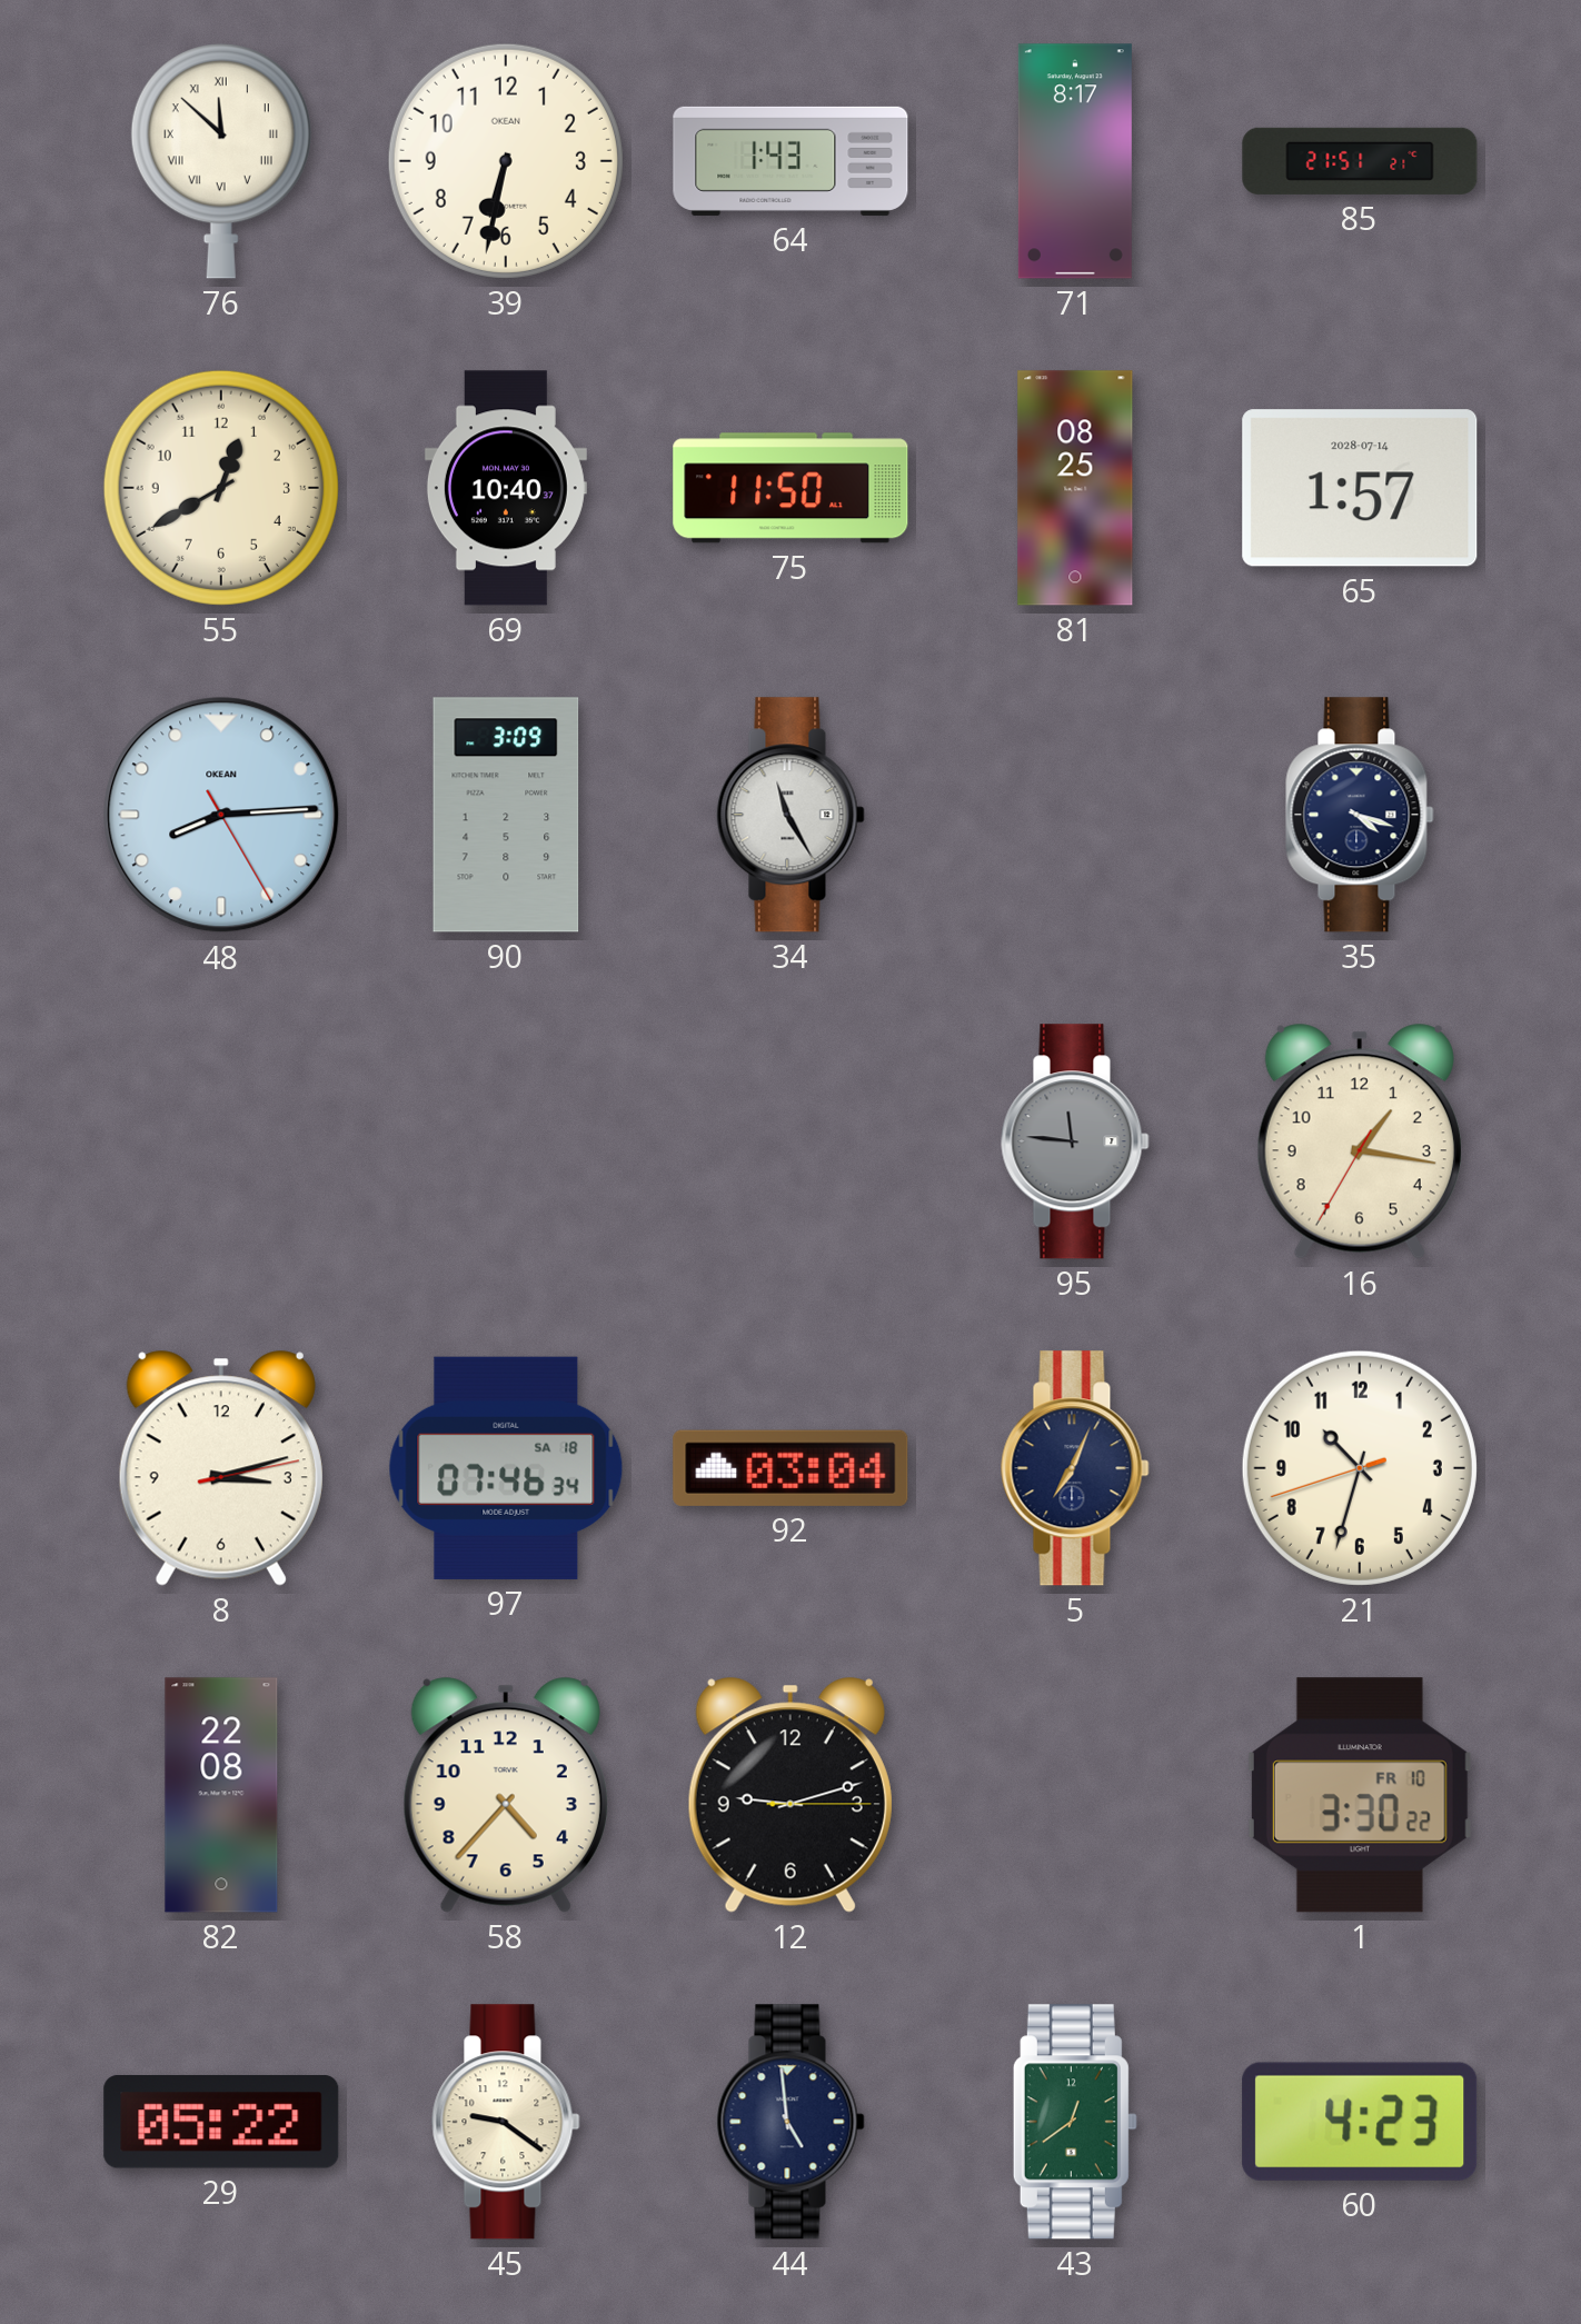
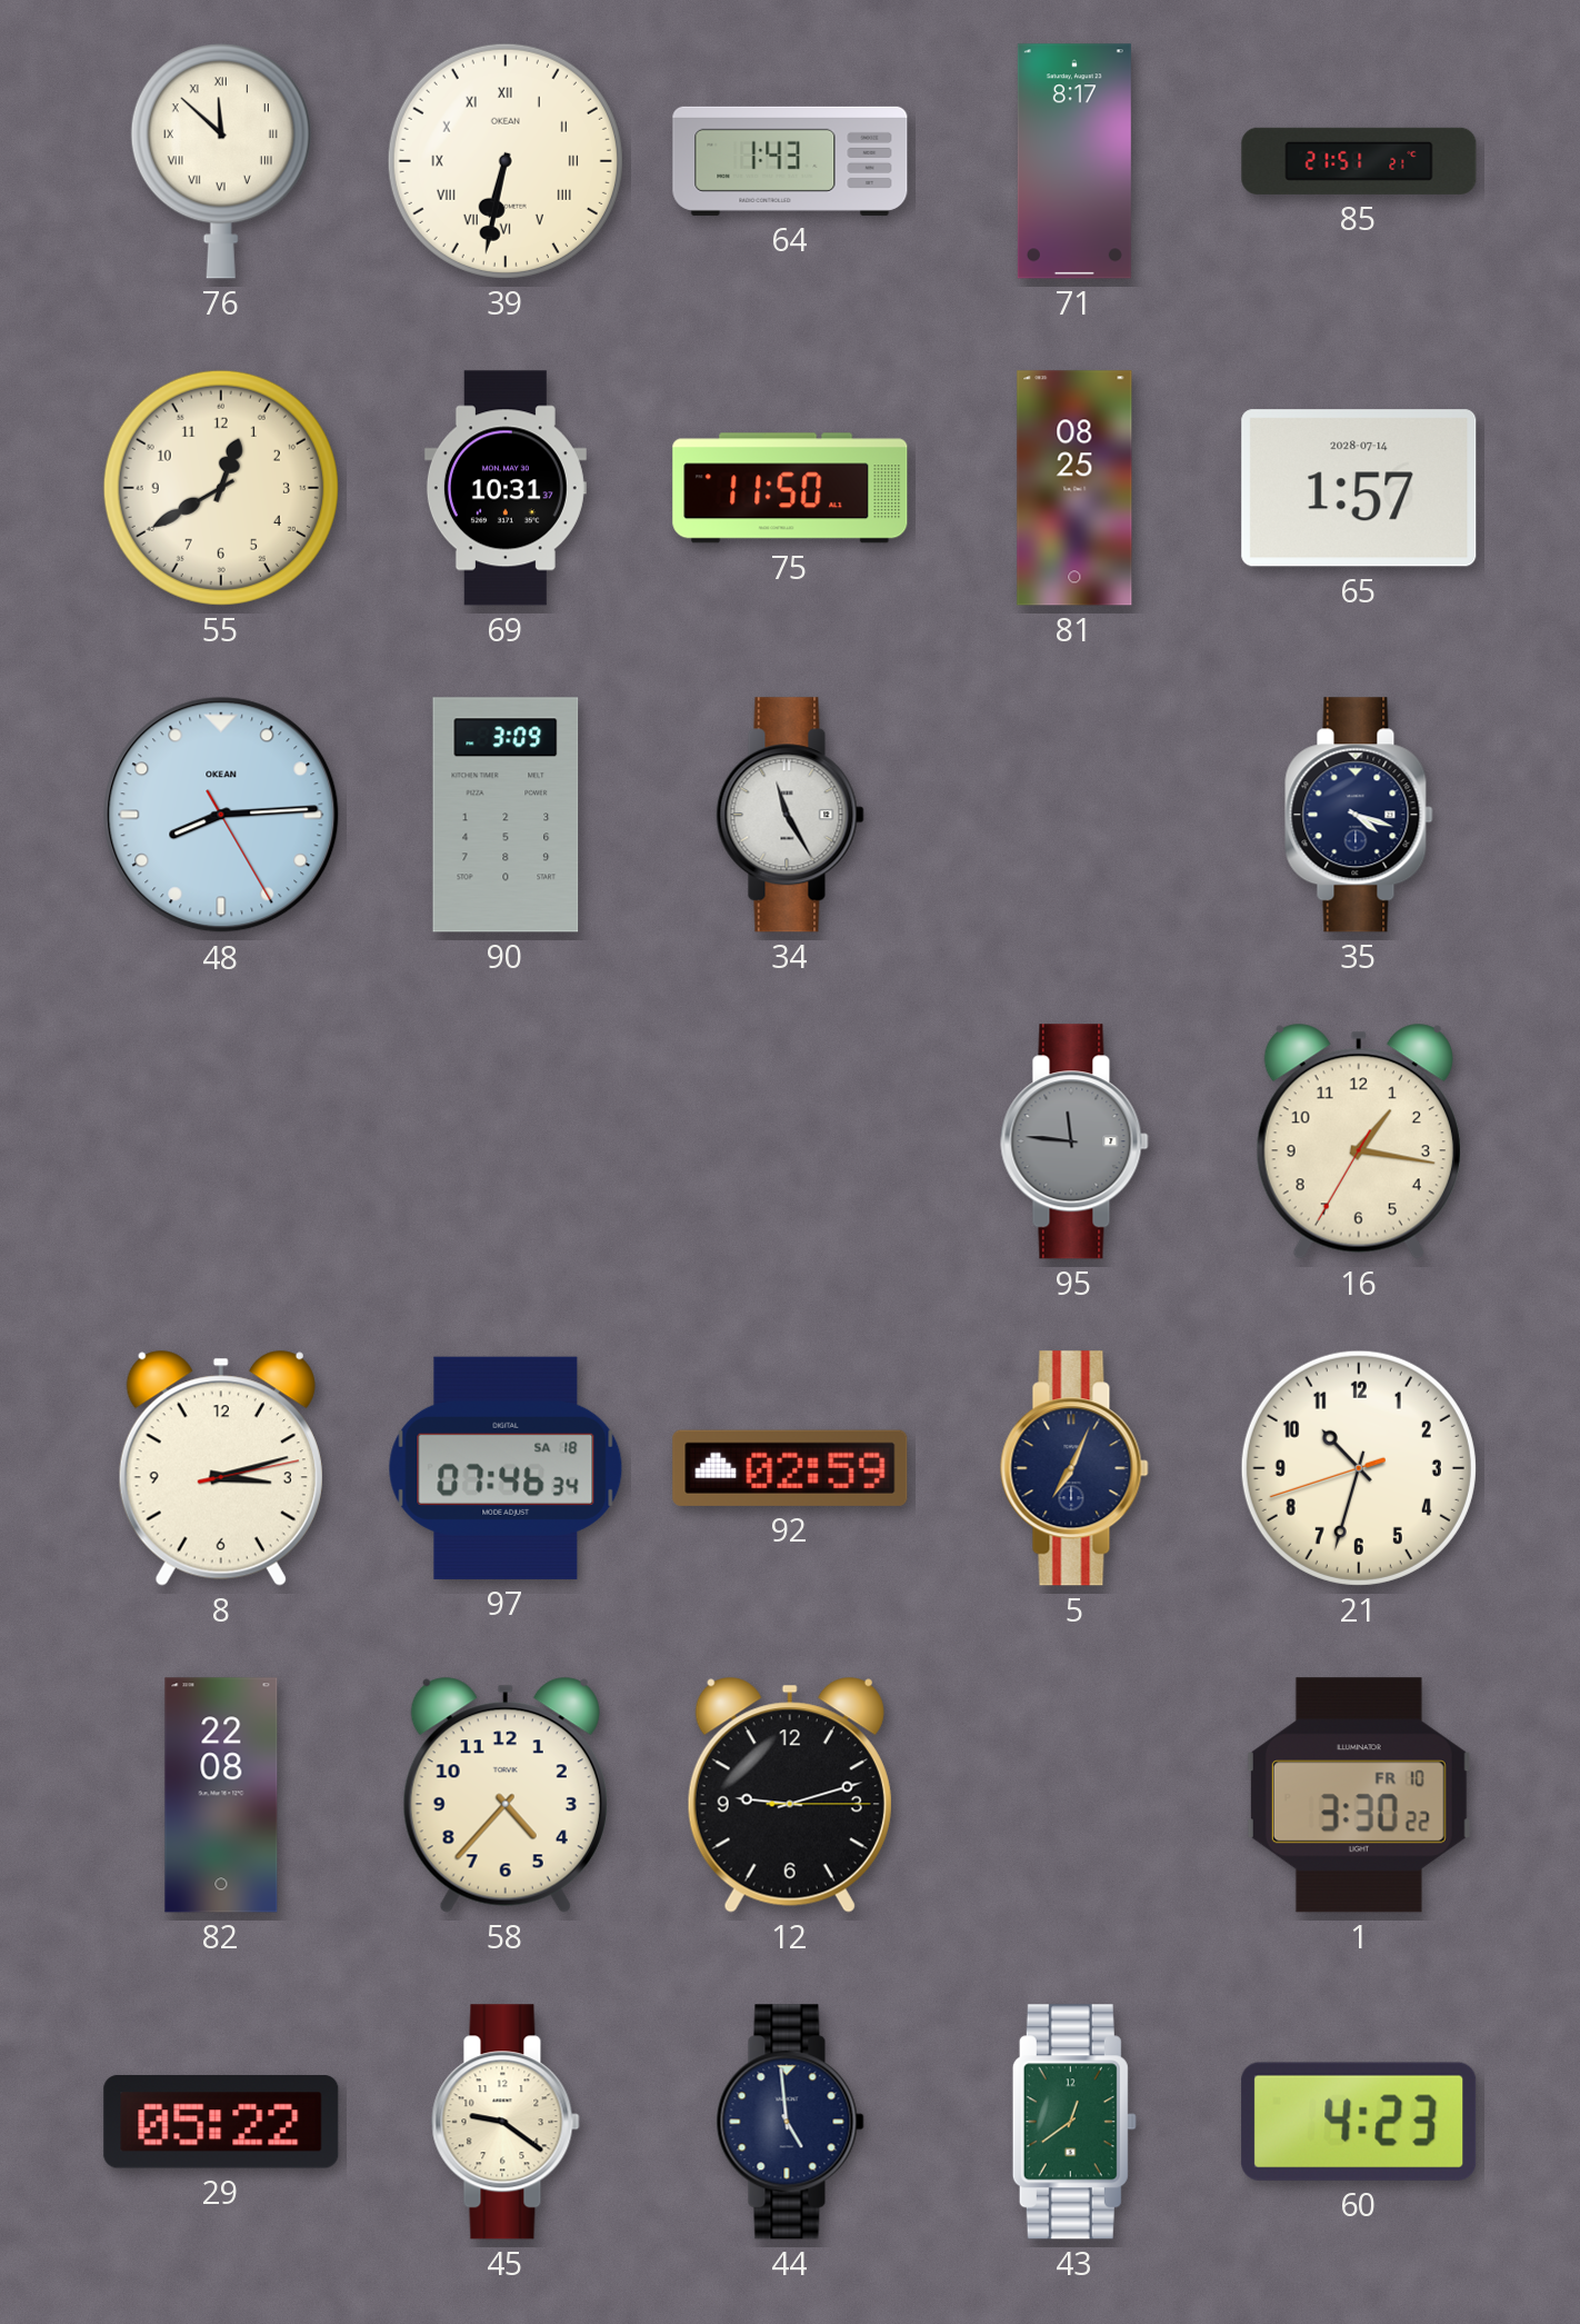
39 numerals: Arabic -> Roman (506, 161)
69: 10:40 -> 10:31 (506, 488)
92: 03:04 -> 02:59 (790, 1468)
